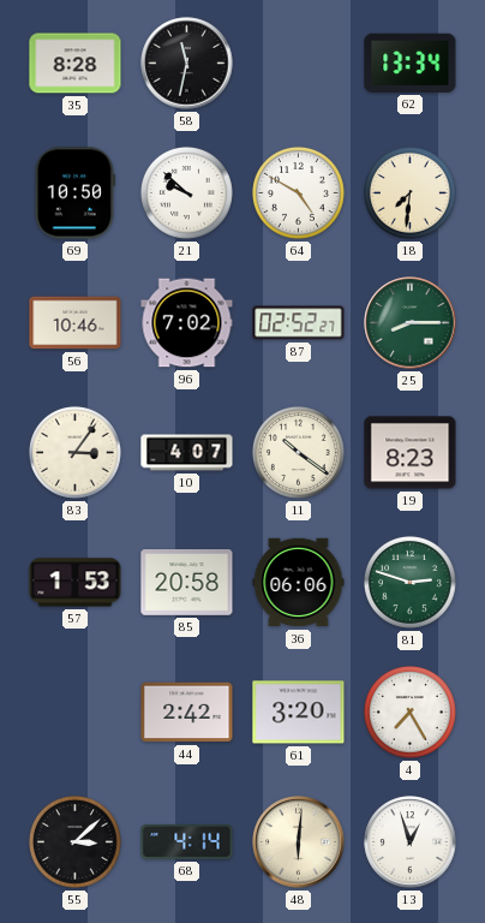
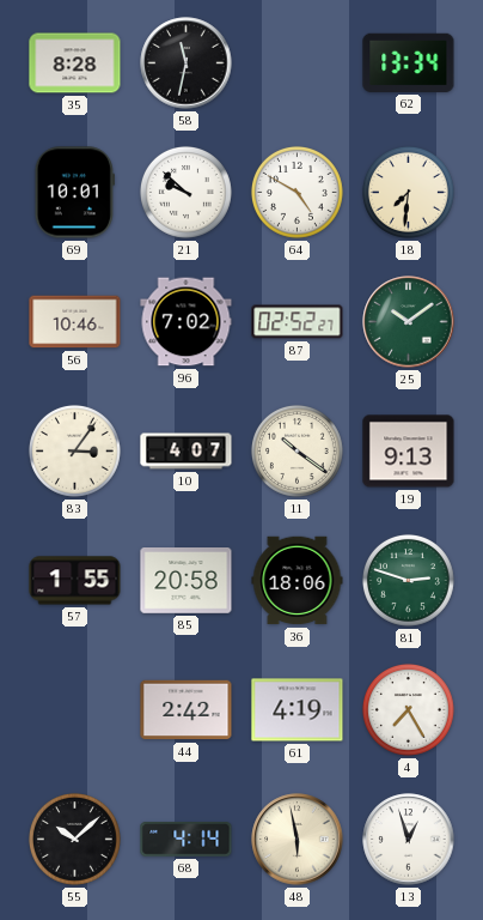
69: 10:50 -> 10:01 (74, 193)
25: 8:15 -> 10:09 (409, 322)
19: 8:23 -> 9:13 (409, 452)
57: 1:53 -> 1:55 (75, 581)
36: 06:06 -> 18:06 (298, 581)
61: 3:20 -> 4:19 (298, 710)
55: 3:08 -> 10:08 (74, 839)
48: 6:01 -> 5:58 (298, 840)
